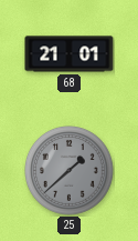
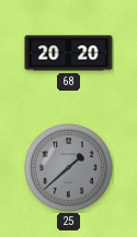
68: 21:01 -> 20:20 (69, 54)
